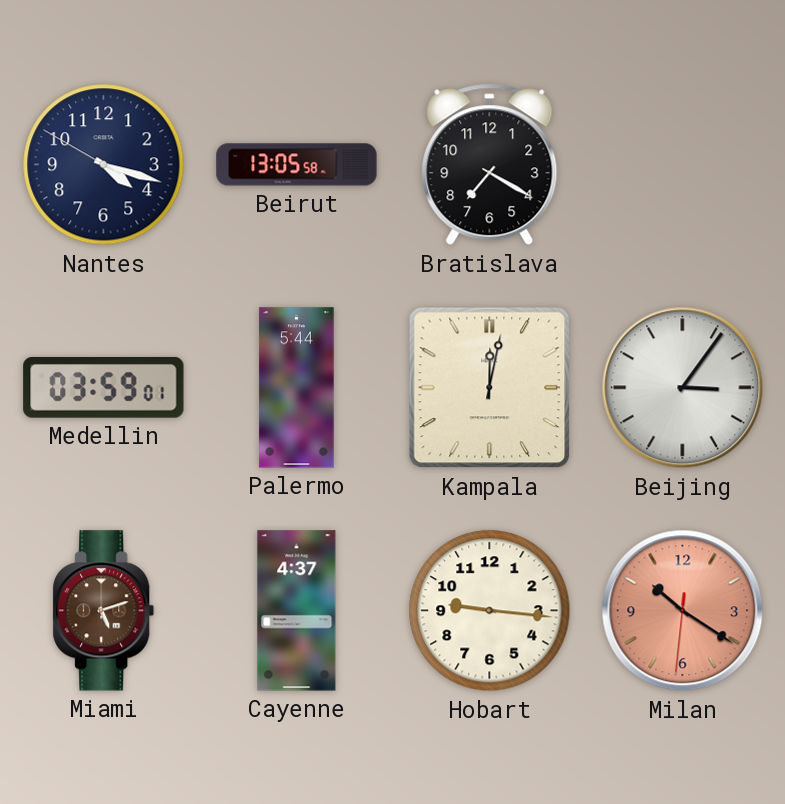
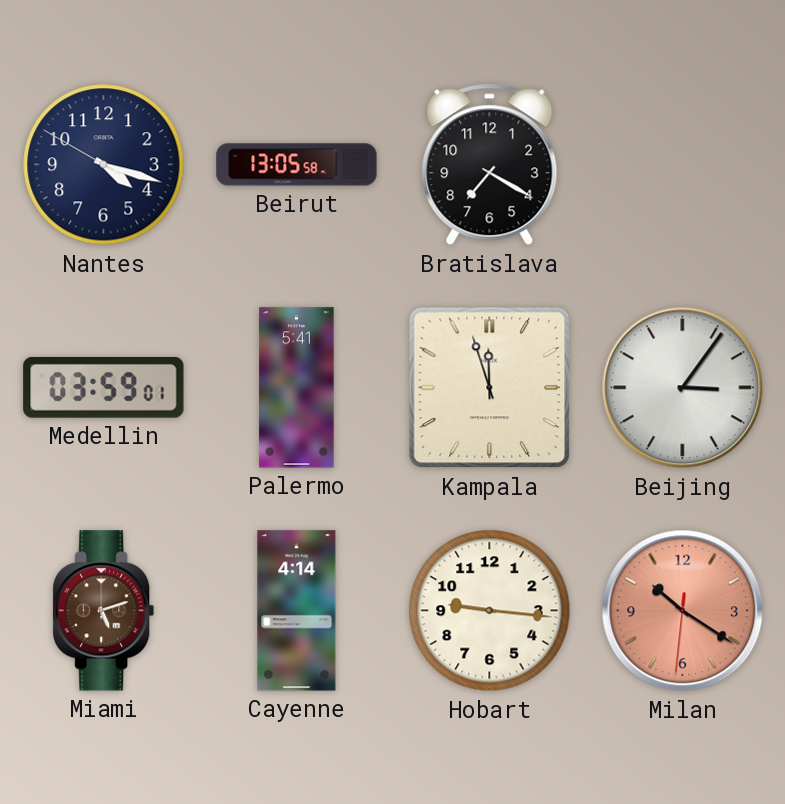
Palermo: 5:44 -> 5:41 (297, 388)
Kampala: 12:02 -> 11:57 (490, 388)
Cayenne: 4:37 -> 4:14 (297, 611)
